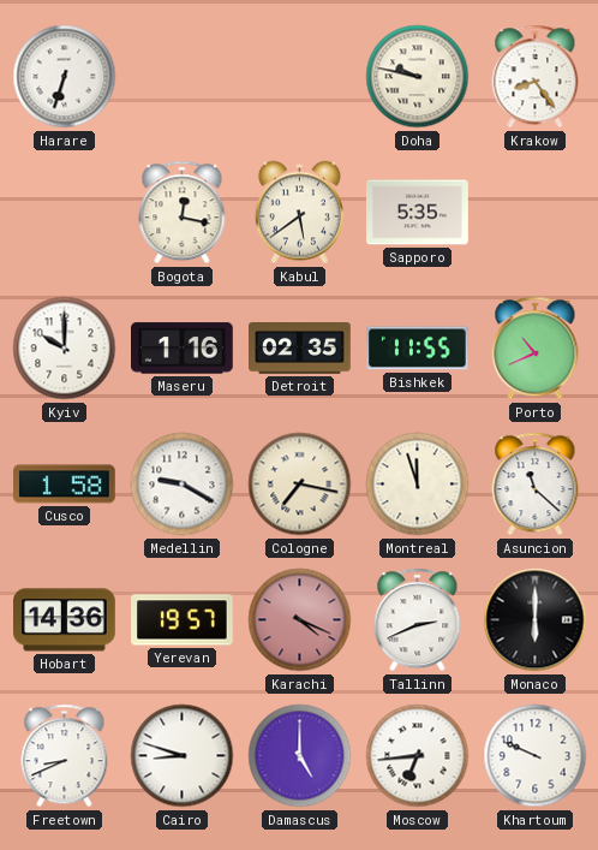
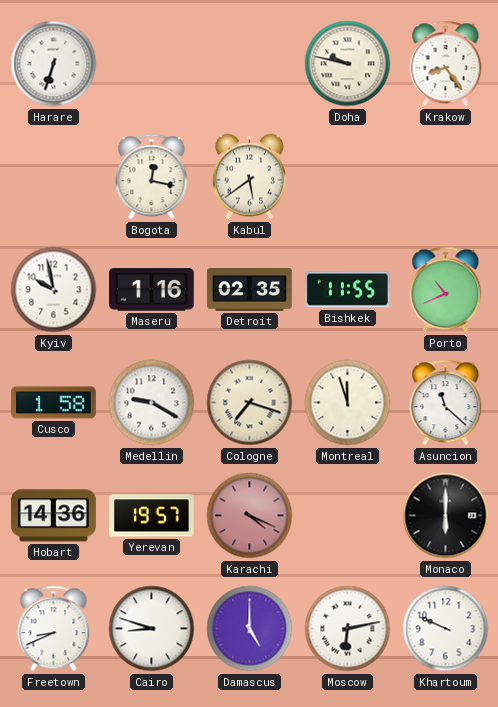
Sapporo: 5:35 -> none (418, 213)
Kyiv: 10:00 -> 9:58 (54, 290)
Cologne: 7:17 -> 7:18 (250, 403)
Tallinn: 2:41 -> none (418, 620)
Moscow: 6:44 -> 6:13 (348, 629)
